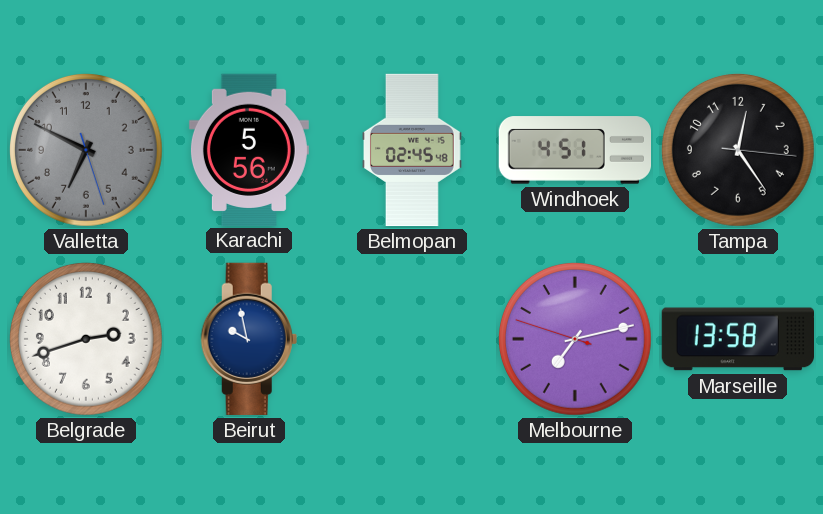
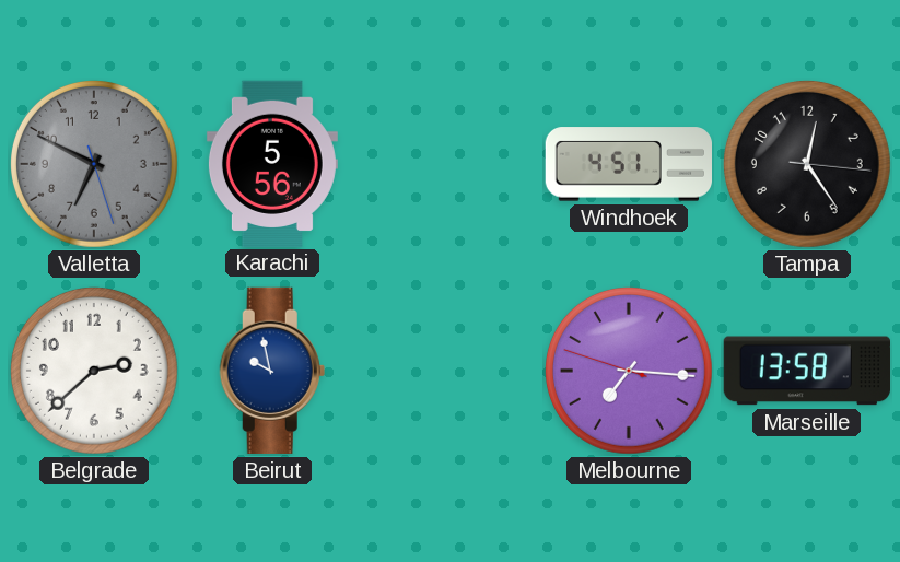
Belmopan: 02:45 -> none (413, 150)
Belgrade: 2:42 -> 2:38 (94, 371)
Melbourne: 7:12 -> 7:15 (629, 371)
